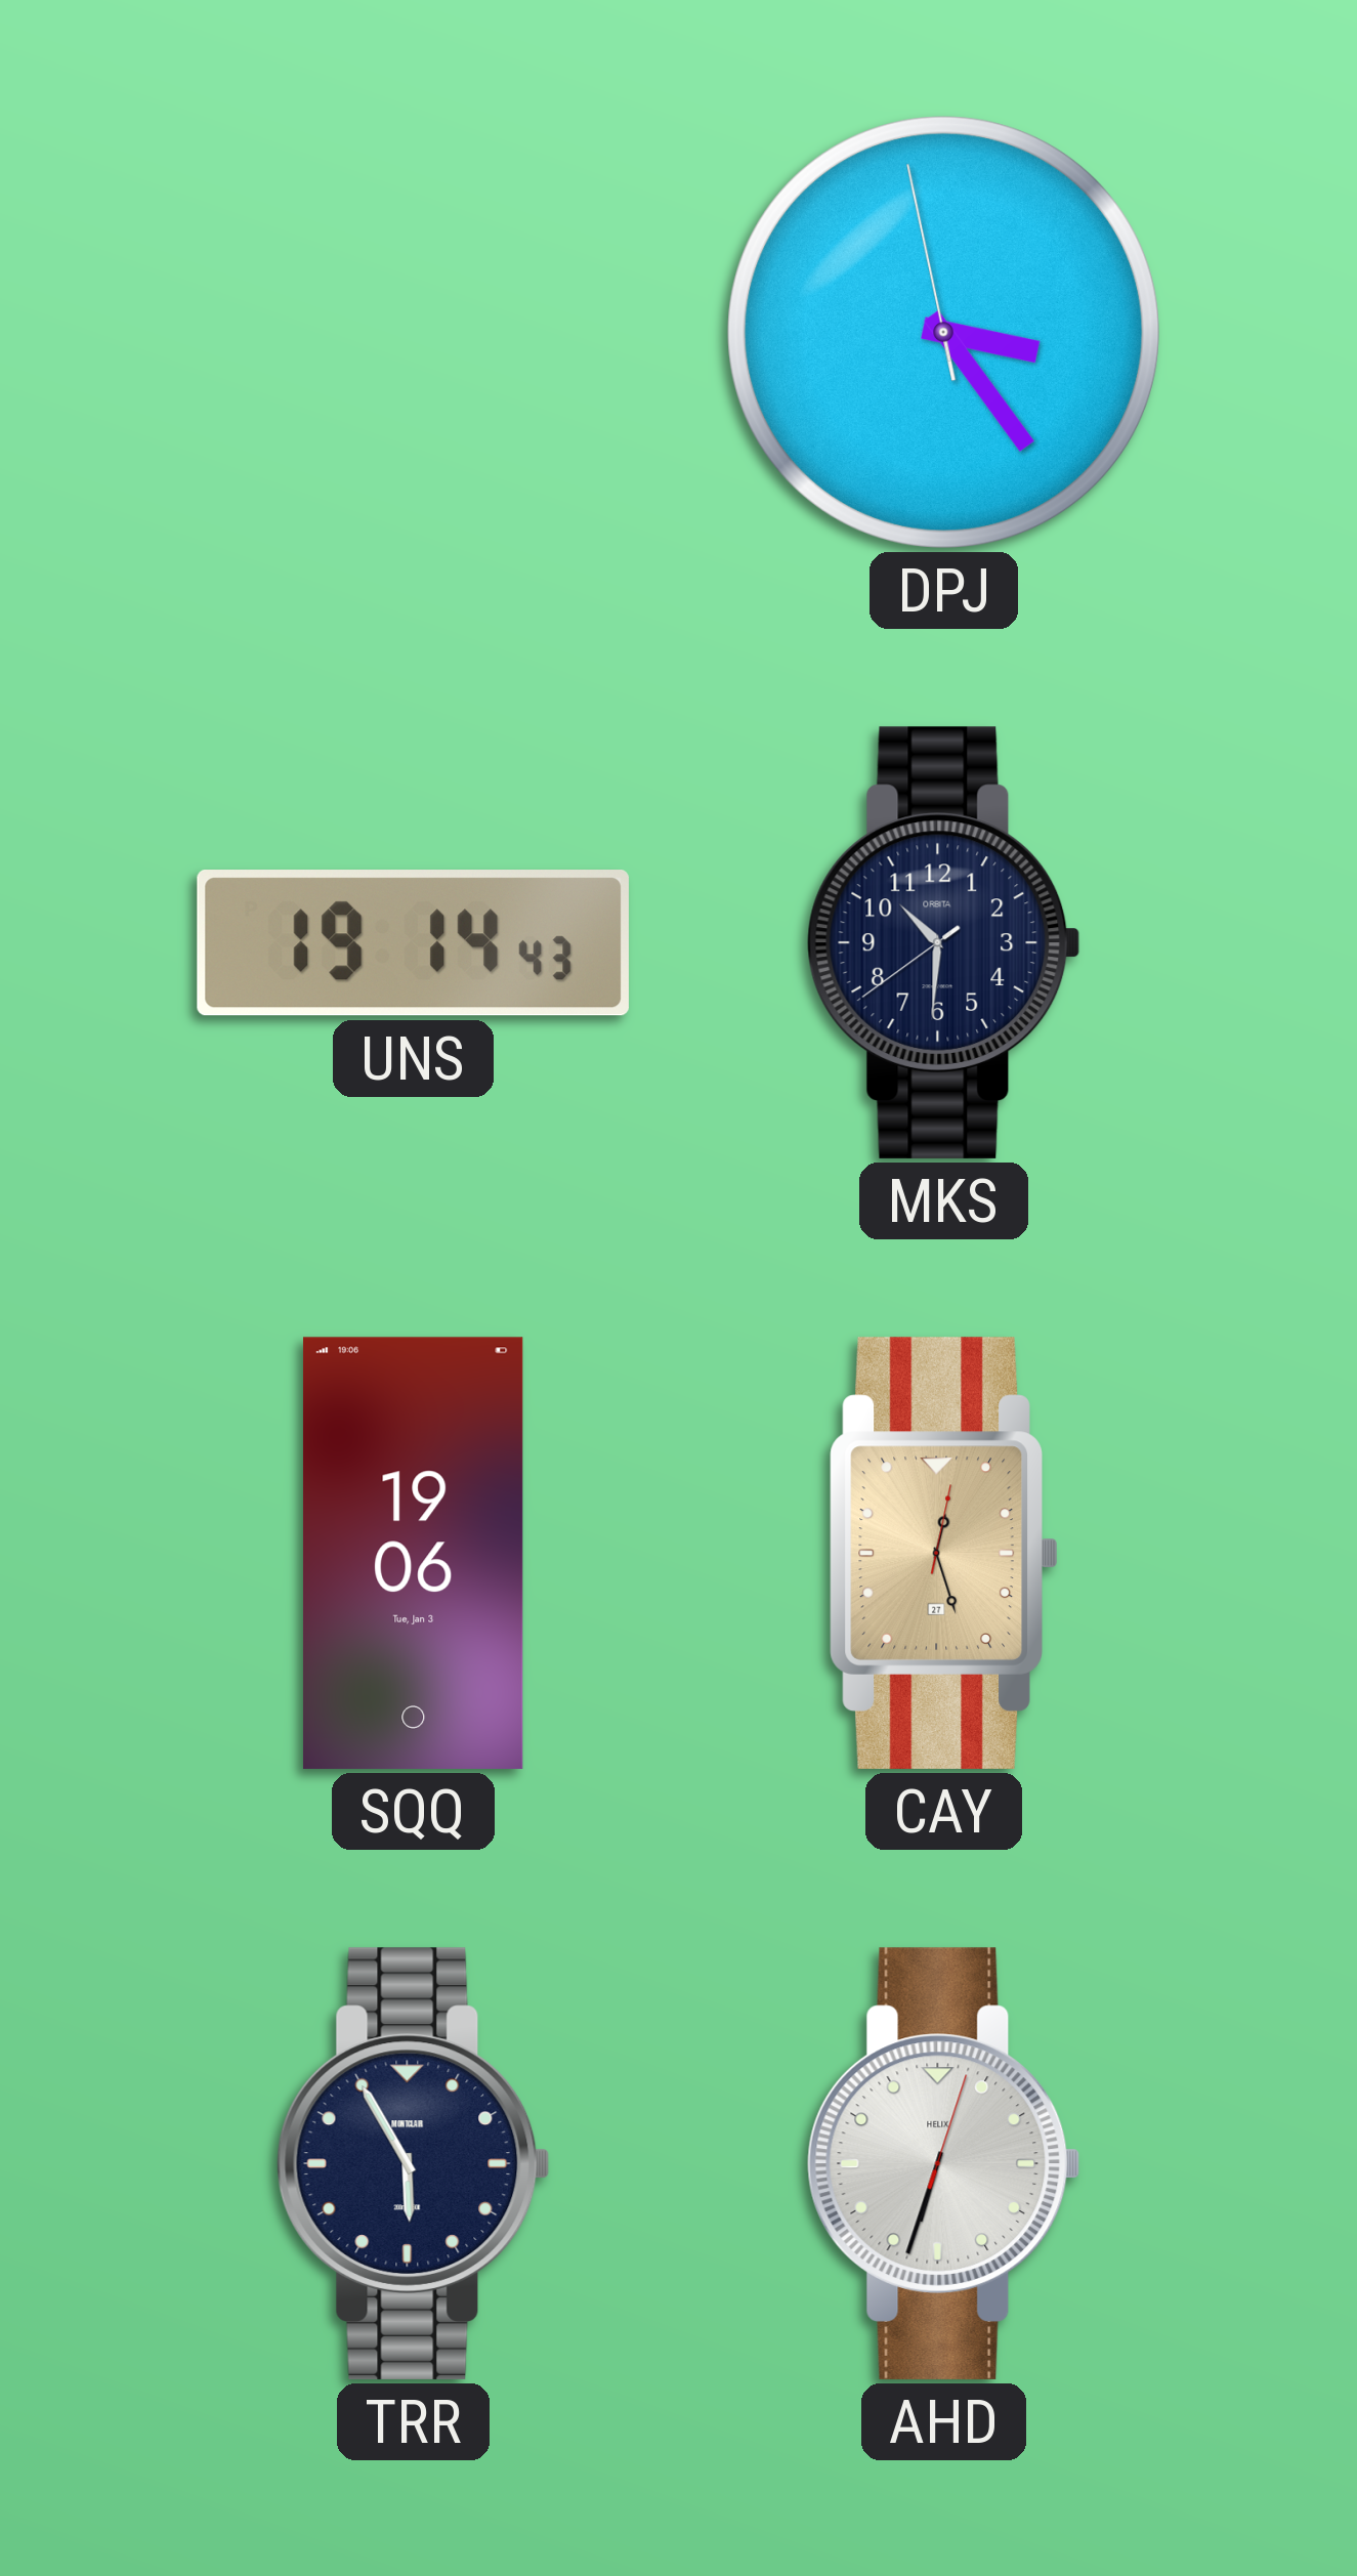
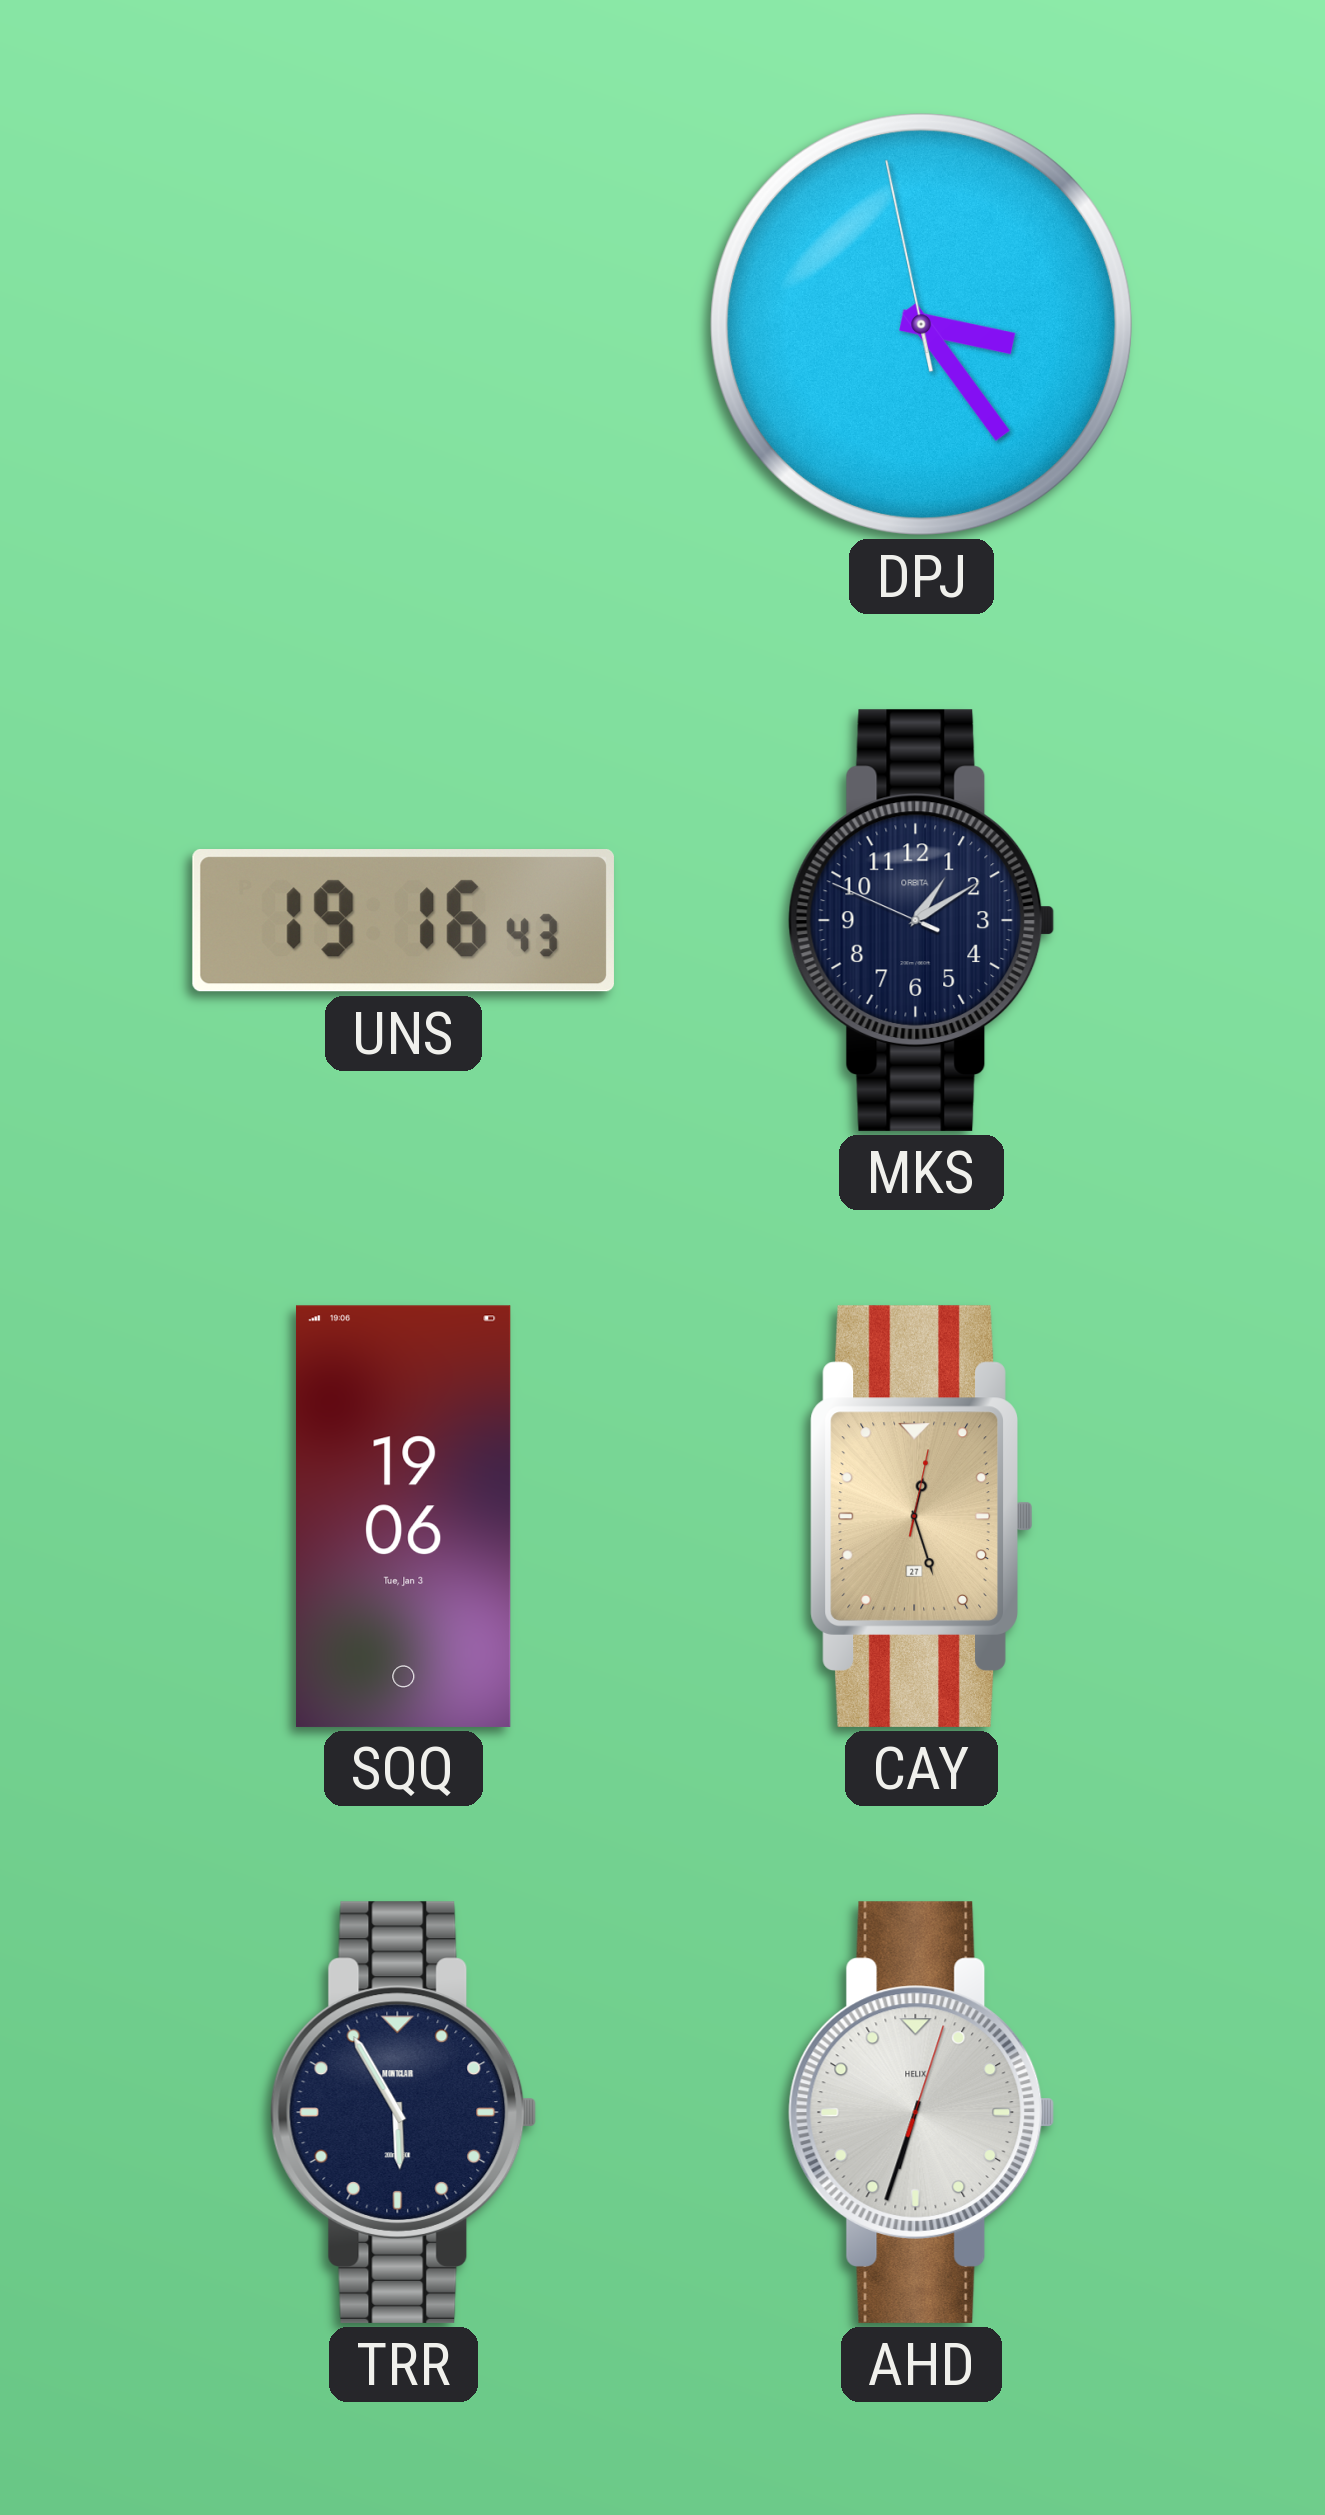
UNS: 19:14 -> 19:16 (403, 921)
MKS: 10:30 -> 1:09 (922, 920)
